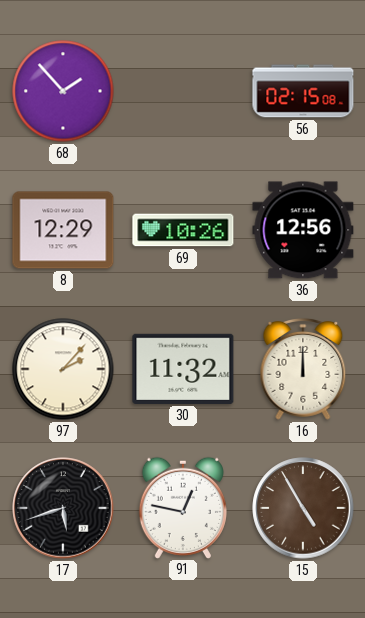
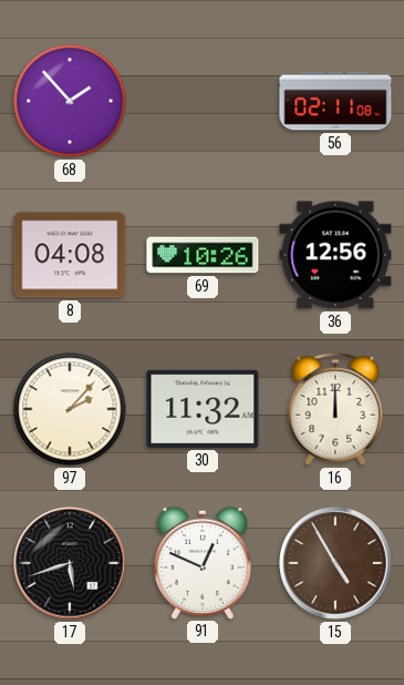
56: 02:15 -> 02:11 (335, 101)
8: 12:29 -> 04:08 (70, 255)
91: 12:47 -> 12:49 (203, 562)
